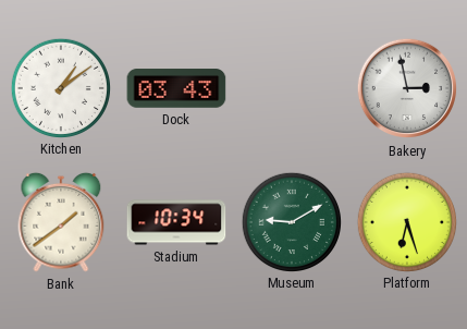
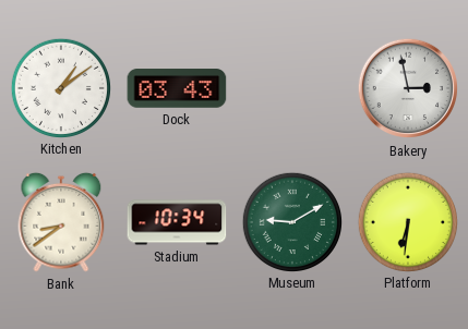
Bank: 1:39 -> 8:39 (61, 222)
Platform: 6:27 -> 6:31 (407, 221)
